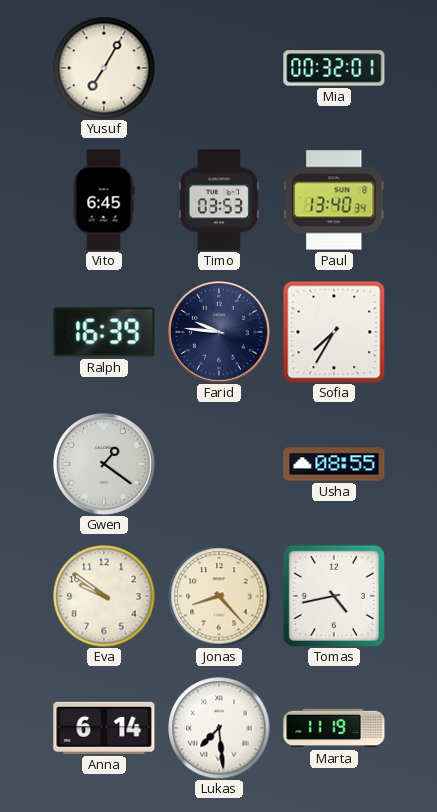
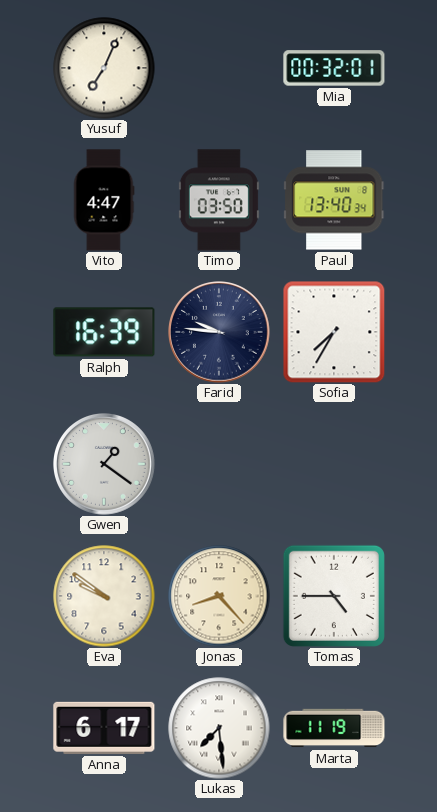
Yusuf: 7:05 -> 7:04 (104, 68)
Vito: 6:45 -> 4:47 (104, 200)
Timo: 03:53 -> 03:50 (219, 200)
Usha: 08:55 -> none (334, 464)
Tomas: 4:43 -> 4:45 (334, 596)
Anna: 6:14 -> 6:17 (104, 728)
